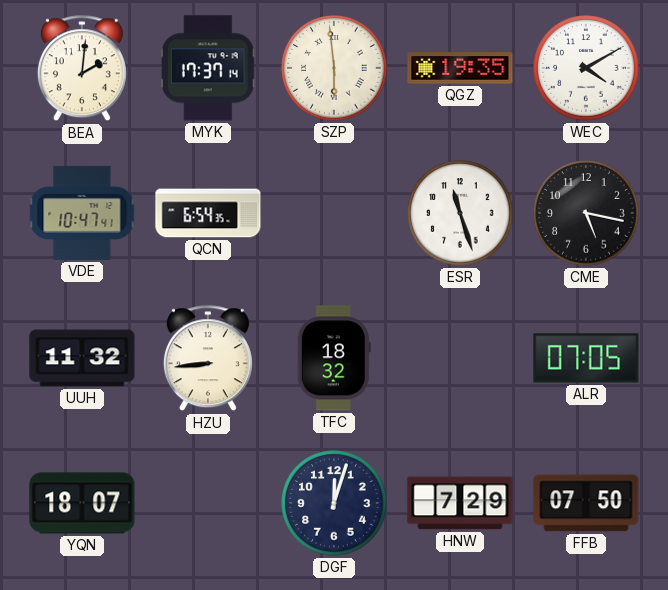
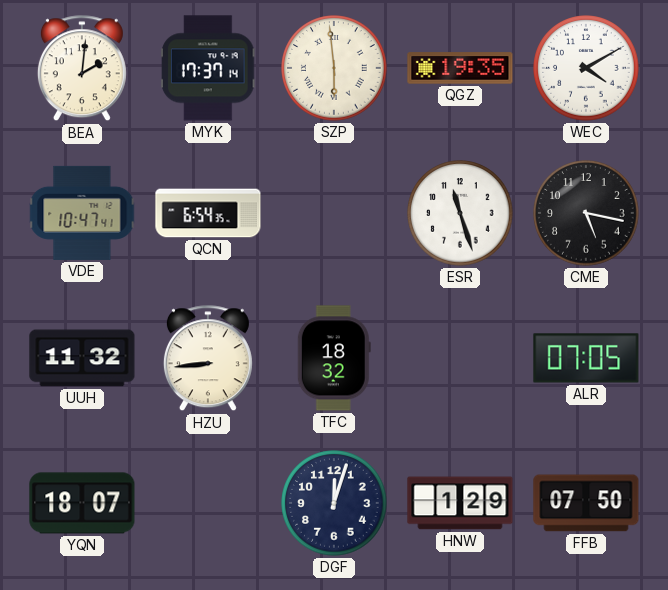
HNW: 7:29 -> 1:29 (460, 503)
